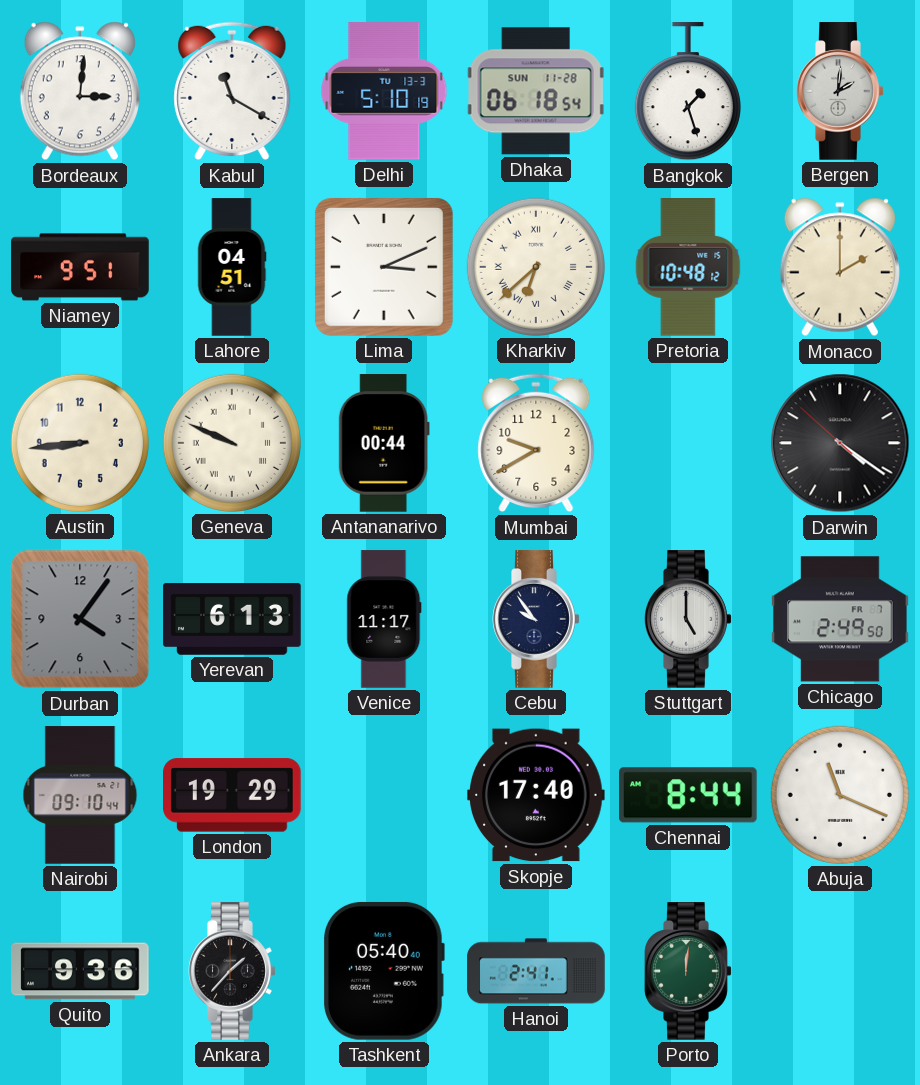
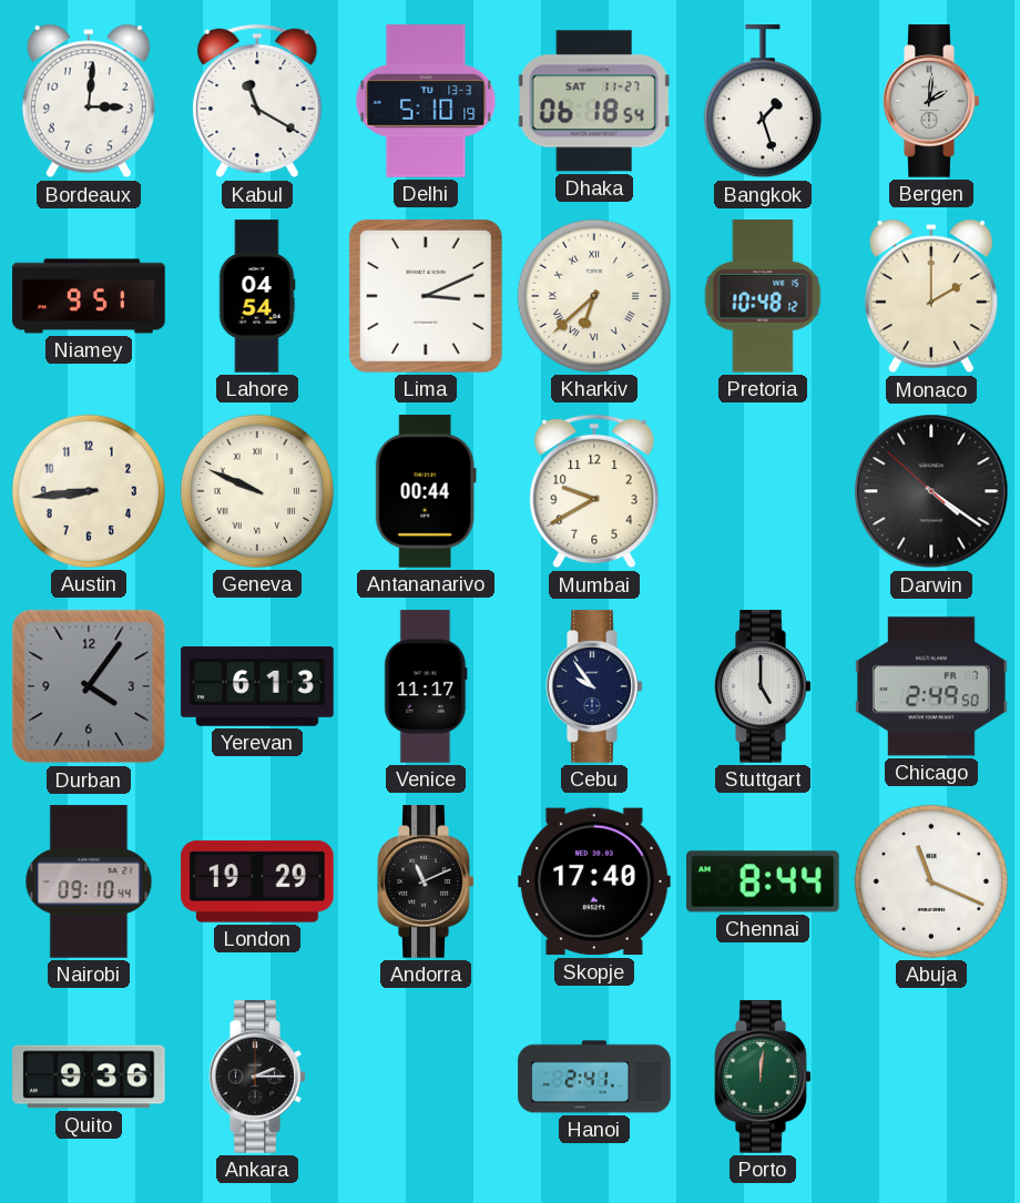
Dhaka date: SUN 11-28 -> SAT 11-27 (594, 101)
Lahore: 04:51 -> 04:54 (257, 296)
Andorra: none -> 11:11 (426, 881)
Ankara: 1:37 -> 2:15 (257, 1077)
Tashkent: 05:40 -> none (384, 971)
